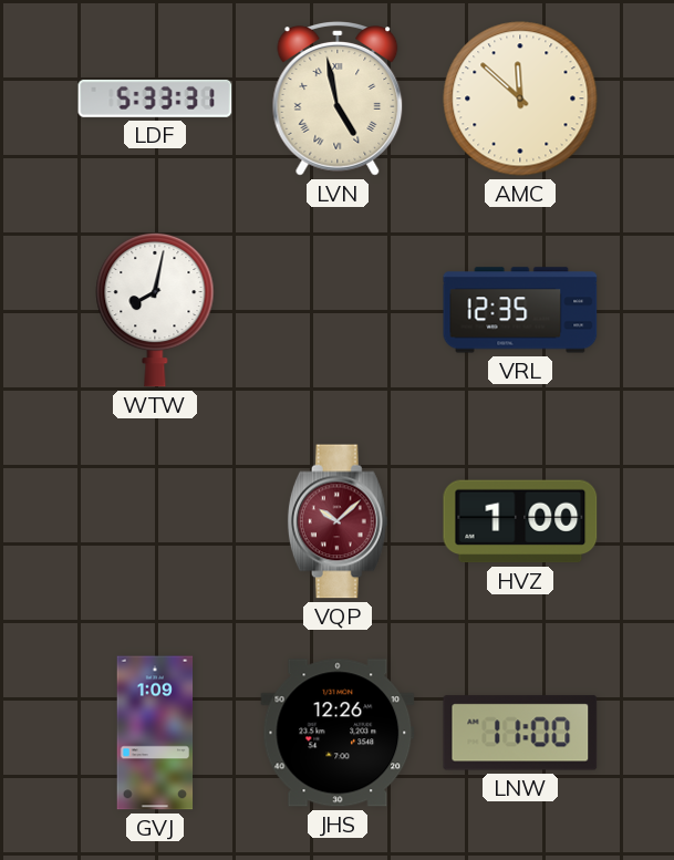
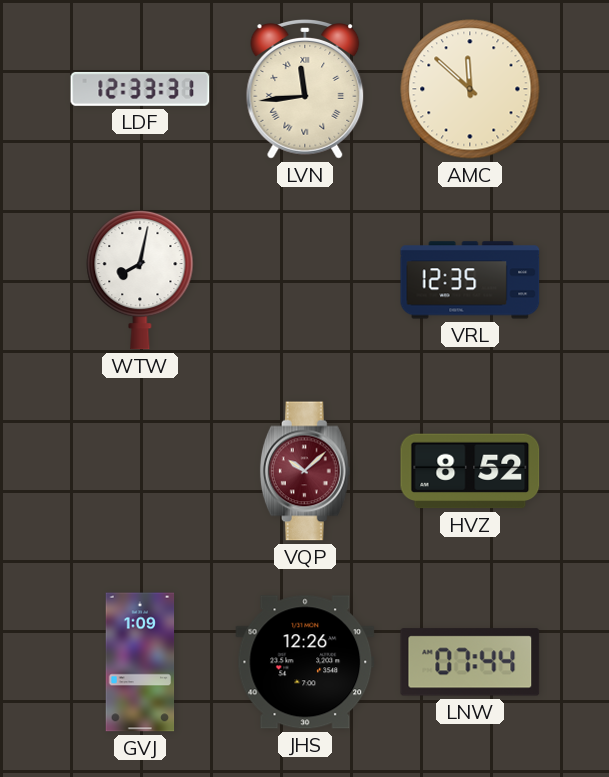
LDF: 5:33 -> 12:33 (140, 89)
LVN: 4:58 -> 11:44 (305, 89)
HVZ: 1:00 -> 8:52 (470, 471)
LNW: 11:00 -> 07:44 (470, 662)
